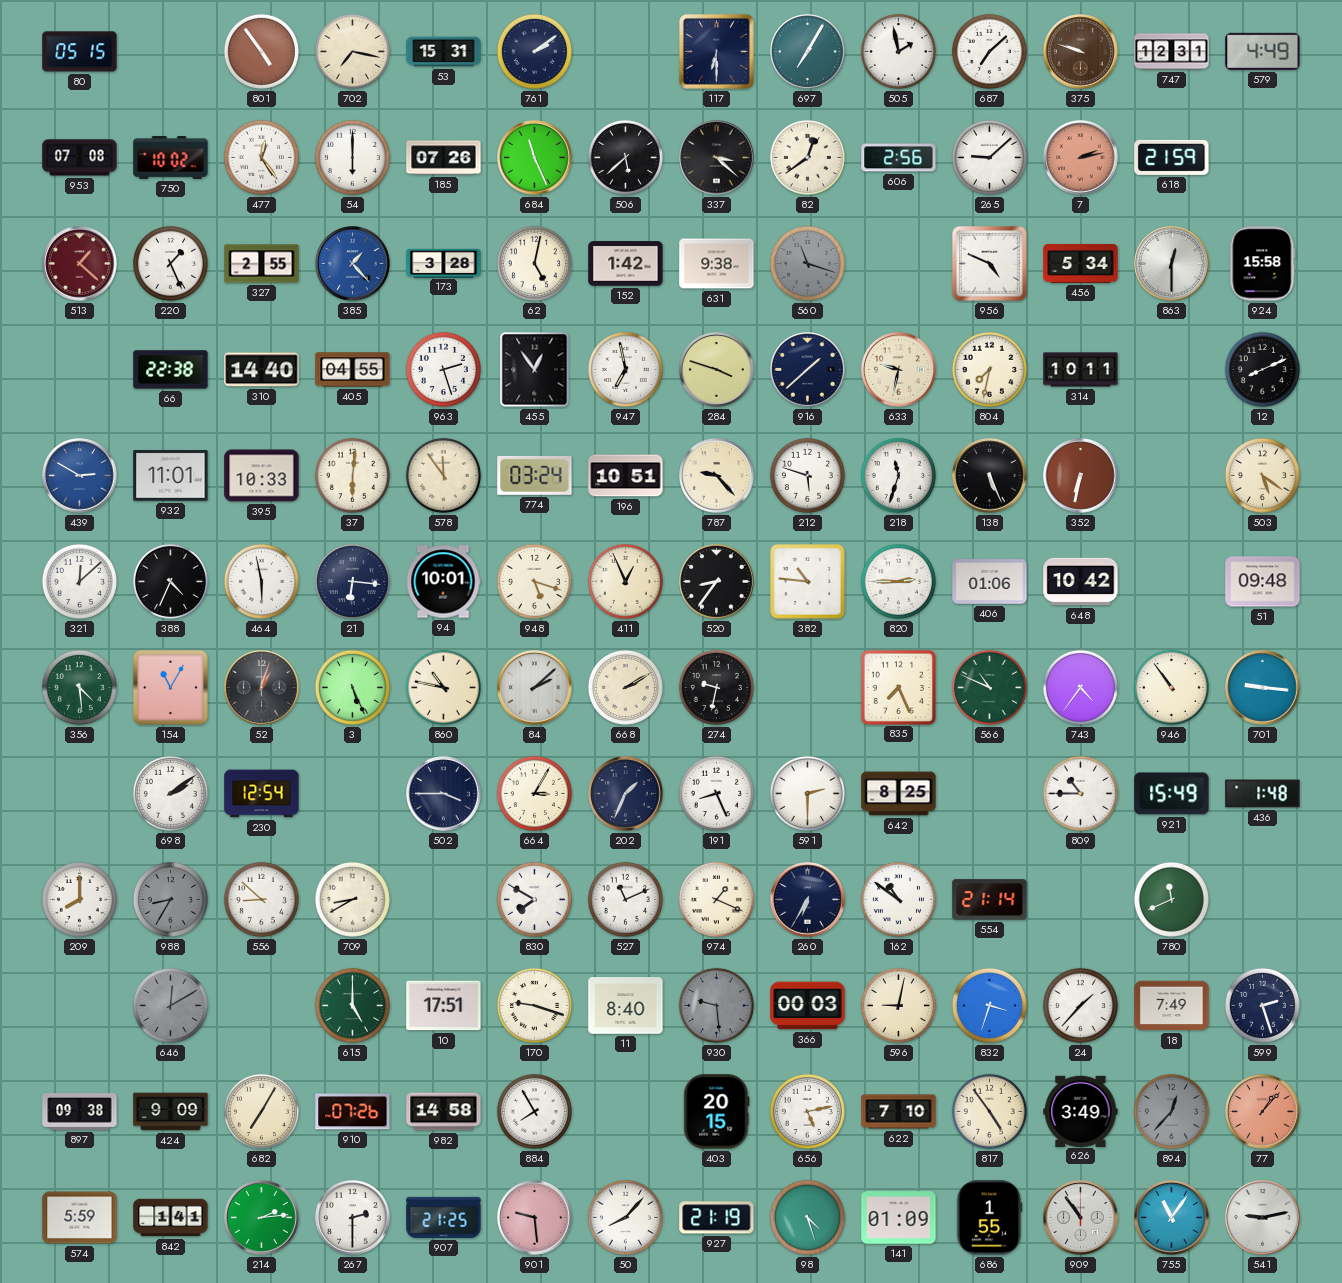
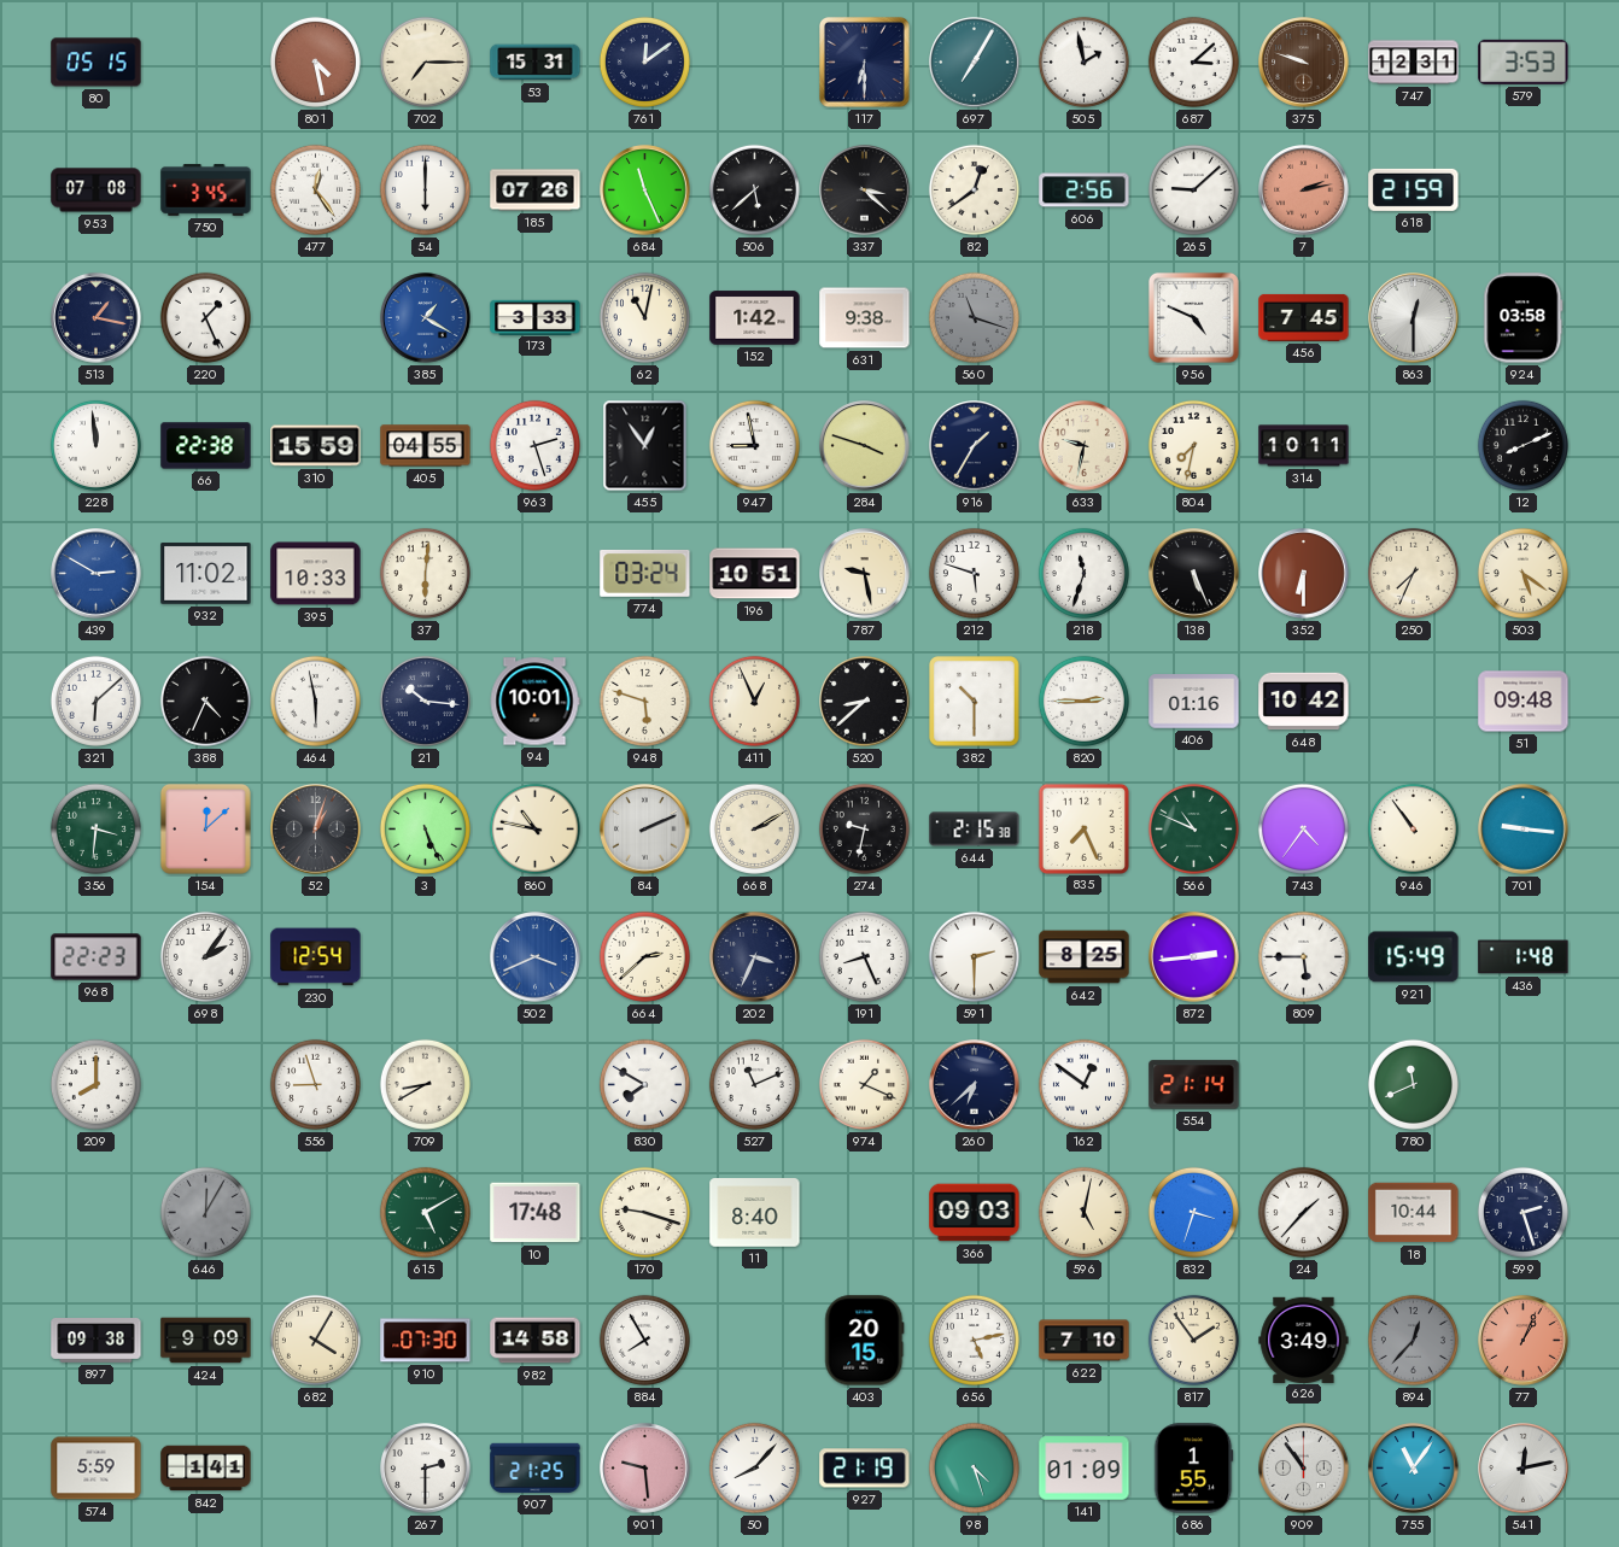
801: 4:54 -> 4:28 (315, 61)
702: 7:17 -> 7:15 (425, 61)
761: 2:09 -> 12:09 (644, 61)
687: 7:08 -> 3:08 (1193, 61)
579: 4:49 -> 3:53 (1524, 61)
750: 10:02 -> 3:45 (206, 191)
513: 1:22 -> 1:17 (97, 318)
513 dial: burgundy -> navy (97, 318)
327: 2:55 -> none (262, 264)
385: 1:23 -> 1:20 (426, 318)
173: 3:28 -> 3:33 (536, 317)
62: 5:02 -> 11:02 (644, 317)
456: 5:34 -> 7:45 (1304, 317)
924: 15:58 -> 03:58 (1524, 318)
228: none -> 11:59 (95, 445)
310: 14:40 -> 15:59 (316, 446)
947: 6:58 -> 8:58 (754, 445)
916: 1:38 -> 1:35 (975, 446)
932: 11:01 -> 11:02 (206, 574)
578: 11:54 -> none (443, 475)
787: 9:23 -> 9:28 (865, 574)
352: 6:32 -> 6:30 (1304, 574)
250: none -> 7:34 (1413, 573)
321: 12:08 -> 6:08 (95, 701)
21: 6:16 -> 10:16 (425, 701)
948: 5:18 -> 5:48 (644, 701)
520: 8:36 -> 8:38 (865, 702)
382: 10:46 -> 10:30 (975, 702)
406: 01:06 -> 01:16 (1194, 702)
356: 4:29 -> 3:31 (95, 828)
154: 11:05 -> 12:08 (205, 828)
84: 2:08 -> 2:11 (645, 830)
644: none -> 2:15 (975, 830)
968: none -> 22:23 (97, 957)
698: 2:09 -> 2:06 (205, 956)
502: 3:45 -> 3:41 (536, 957)
502 dial: navy -> blue (536, 957)
664: 3:05 -> 2:38 (644, 956)
202: 1:34 -> 3:34 (755, 957)
872: none -> 2:44 (1194, 957)
809: 10:45 -> 5:45 (1303, 956)
988: 8:35 -> none (170, 899)
556: 8:52 -> 8:57 (315, 1084)
260: 6:35 -> 6:38 (975, 1085)
162: 10:51 -> 12:51 (1083, 1084)
646: 12:10 -> 12:05 (205, 1212)
615: 5:00 -> 5:10 (425, 1212)
10: 17:51 -> 17:48 (536, 1213)
930: 9:29 -> none (716, 1005)
366: 00:03 -> 09:03 (975, 1213)
596: 9:02 -> 5:02 (1083, 1212)
18: 7:49 -> 10:44 (1414, 1213)
682: 7:05 -> 4:05 (315, 1340)
910: 07:26 -> 07:30 (426, 1341)
817: 4:54 -> 1:54 (1193, 1340)
77: 1:07 -> 1:04 (1524, 1341)
214: 2:14 -> none (262, 1218)
541: 9:13 -> 12:13 (1524, 1469)
